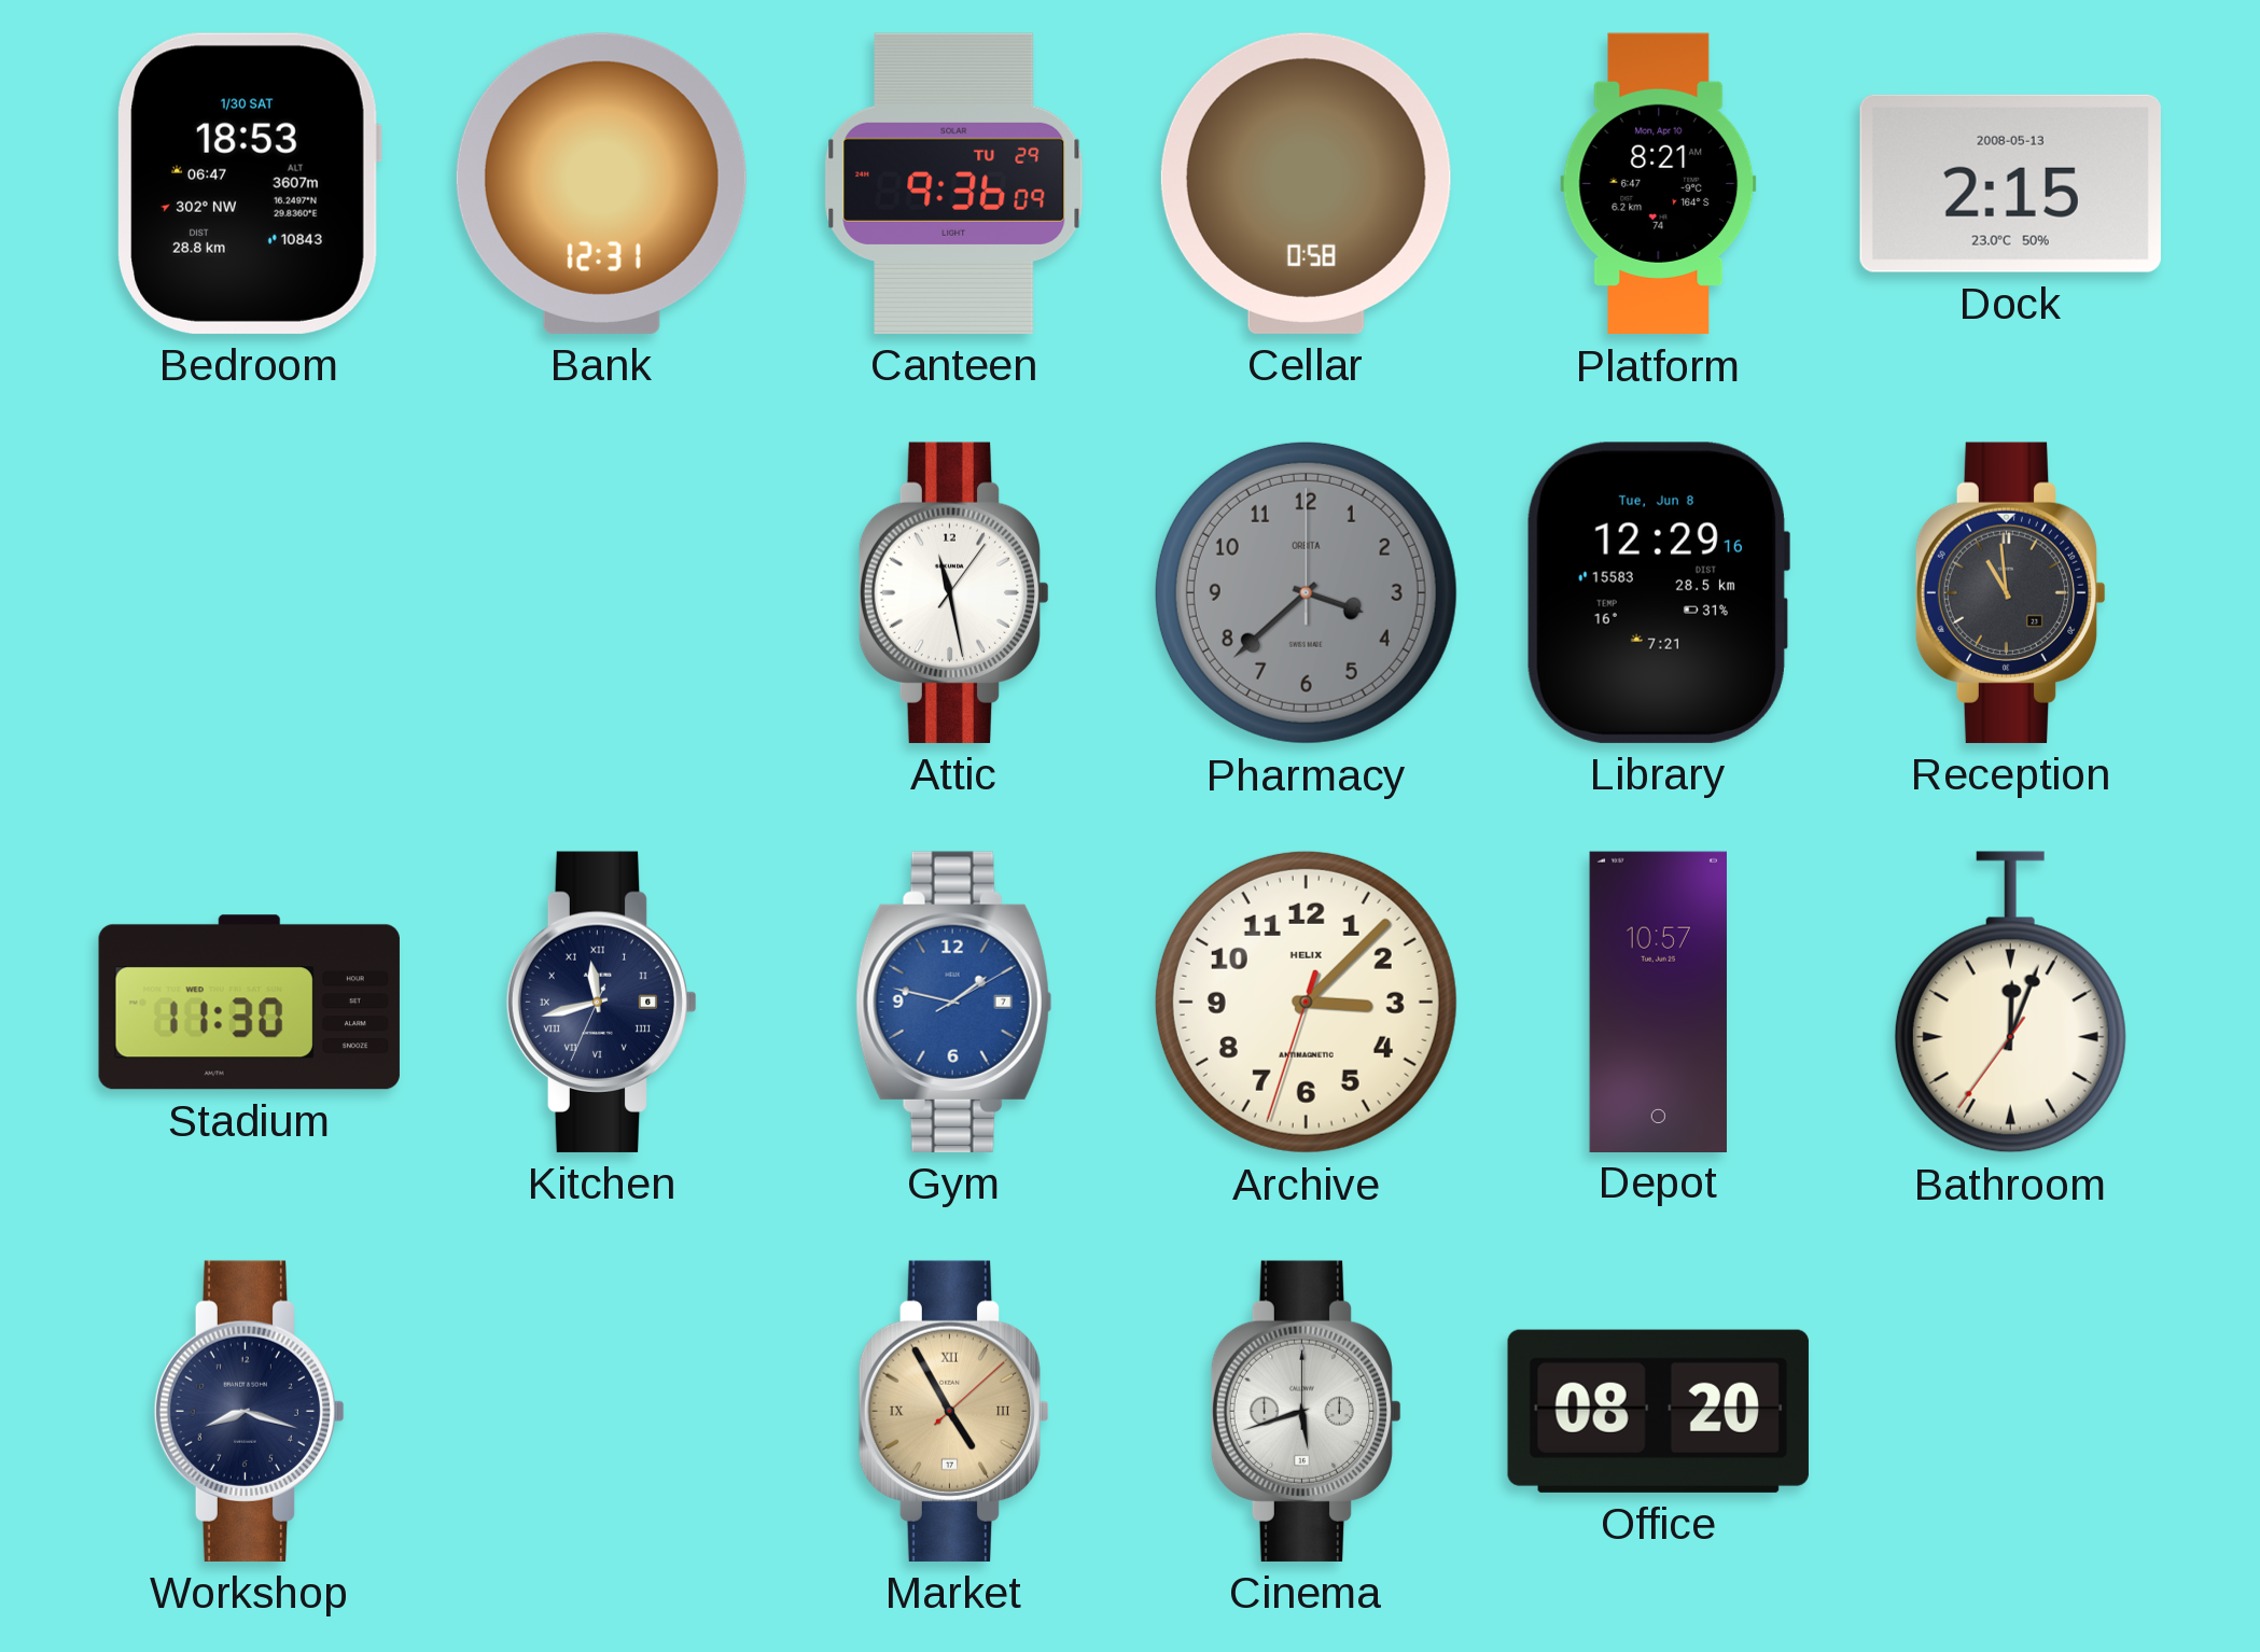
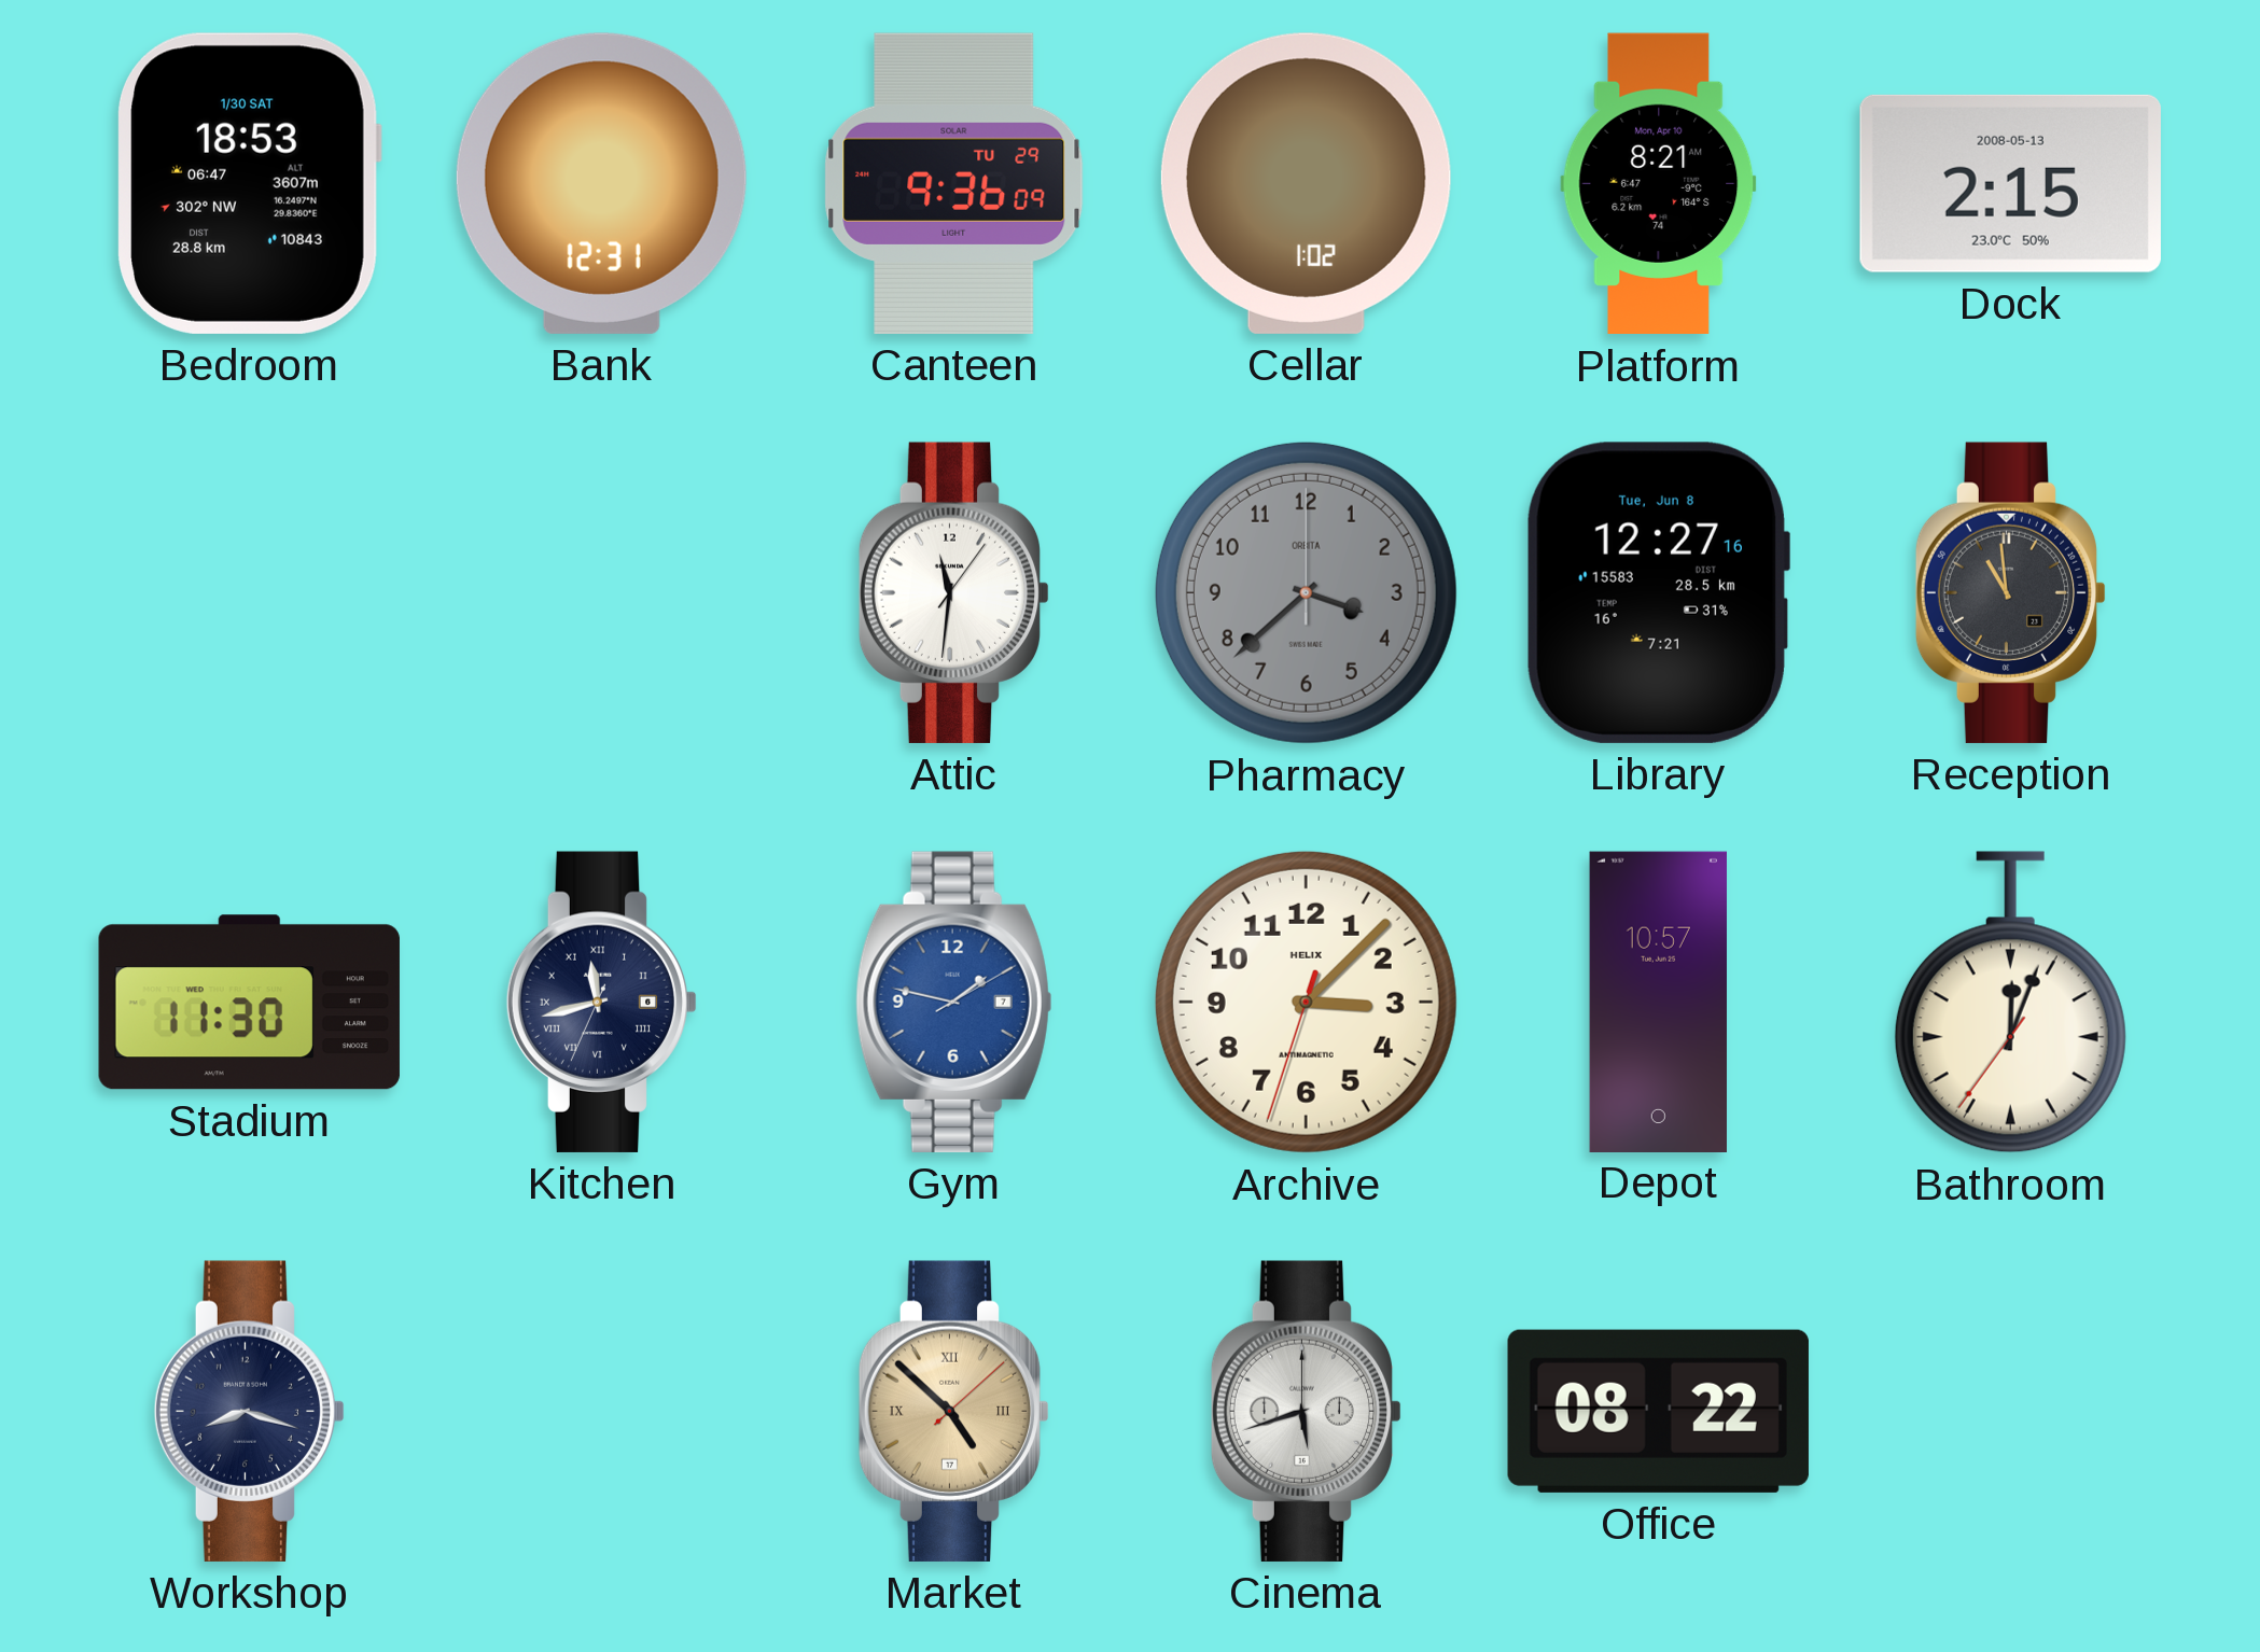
Cellar: 0:58 -> 1:02 (1306, 183)
Attic: 11:28 -> 11:31 (954, 592)
Library: 12:29 -> 12:27 (1658, 592)
Market: 4:55 -> 4:52 (954, 1411)
Office: 08:20 -> 08:22 (1658, 1411)
